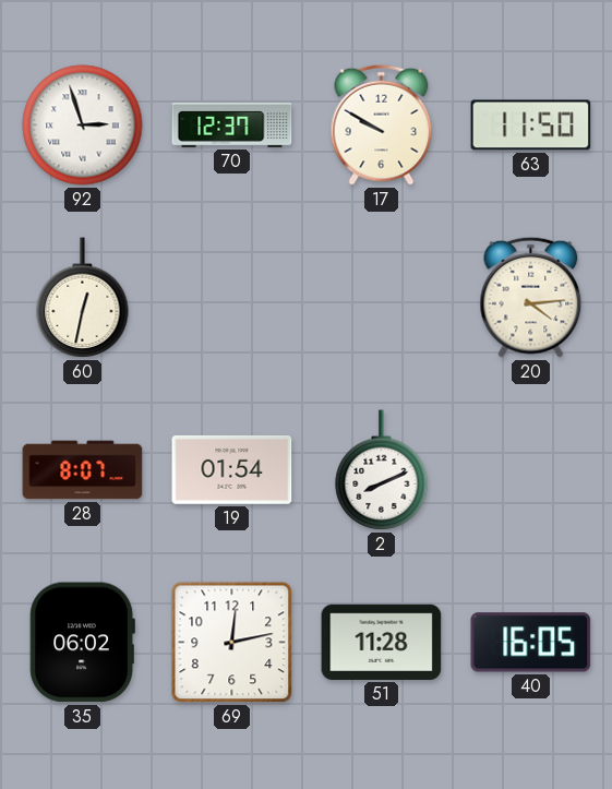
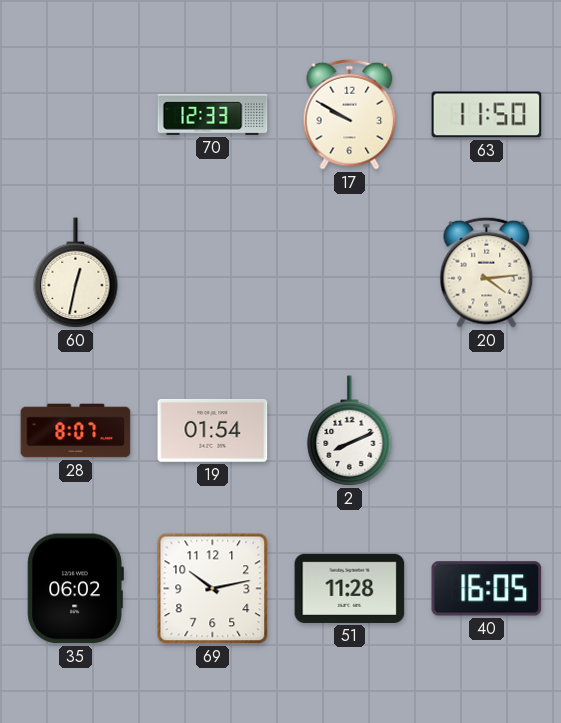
92: 2:57 -> none (83, 125)
70: 12:37 -> 12:33 (213, 114)
69: 12:13 -> 10:13 (213, 589)
